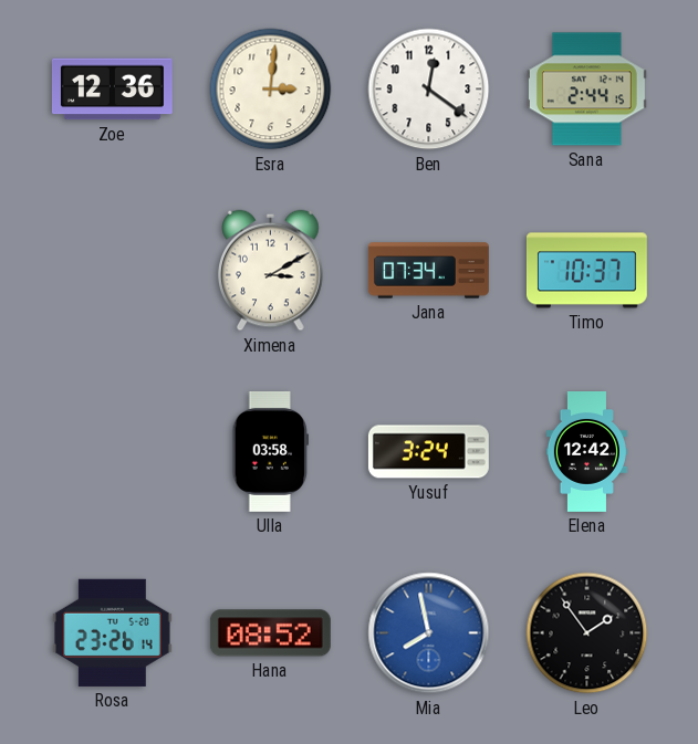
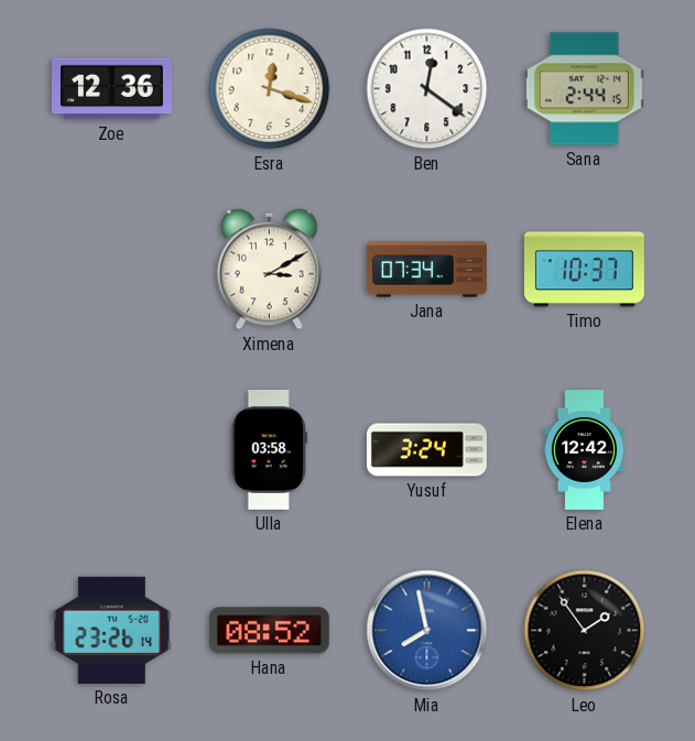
Esra: 3:01 -> 12:18 (270, 89)
